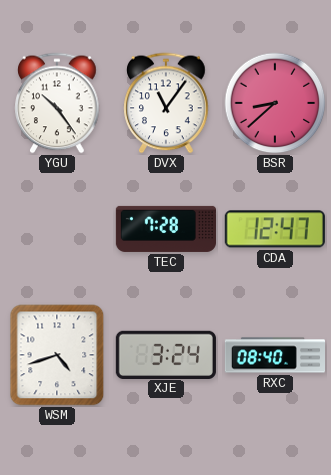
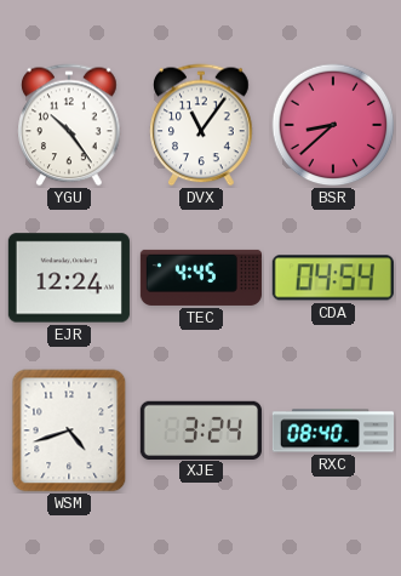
EJR: none -> 12:24 (69, 278)
TEC: 7:28 -> 4:45 (200, 278)
CDA: 12:47 -> 04:54 (333, 278)
